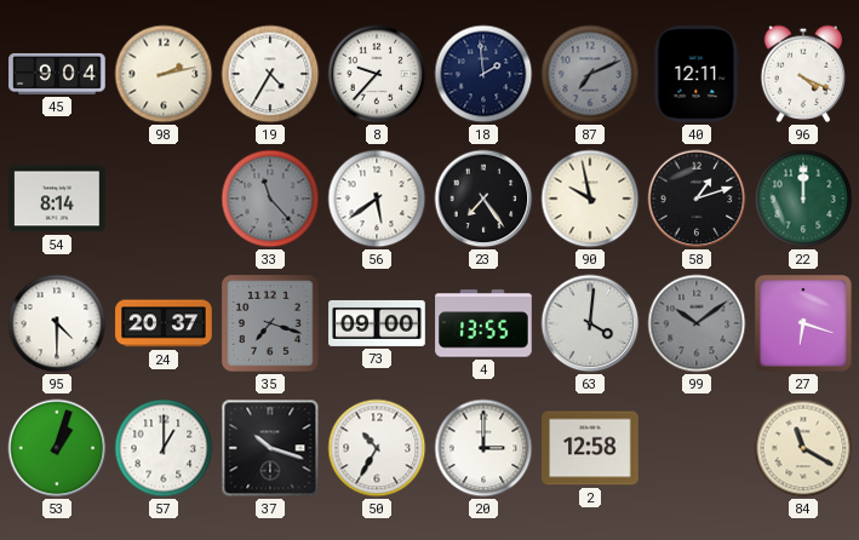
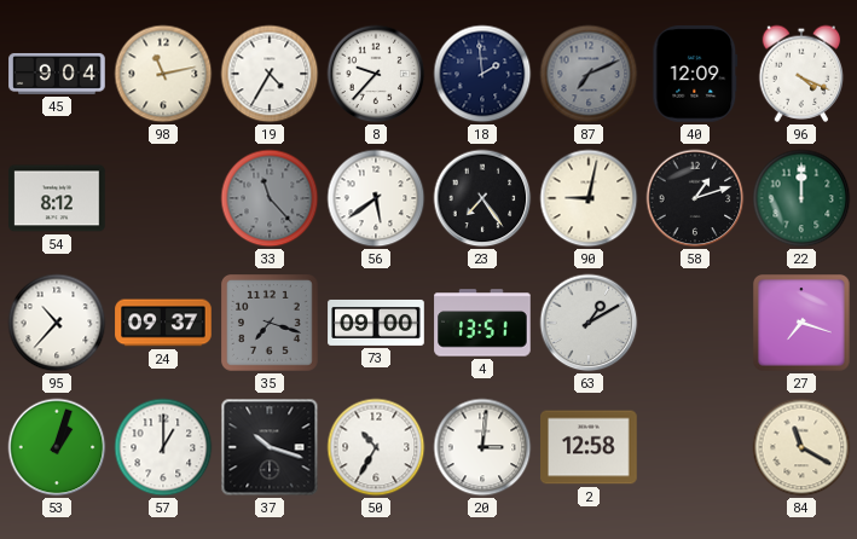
98: 2:13 -> 11:13 (163, 74)
40: 12:11 -> 12:09 (695, 74)
54: 8:14 -> 8:12 (57, 198)
90: 9:58 -> 9:02 (589, 198)
95: 4:30 -> 10:37 (57, 323)
24: 20:37 -> 09:37 (163, 323)
4: 13:55 -> 13:51 (482, 323)
63: 4:01 -> 1:10 (589, 323)
99: 10:09 -> none (697, 323)
27: 6:18 -> 7:18 (803, 324)
20: 3:00 -> 3:01 (482, 447)
